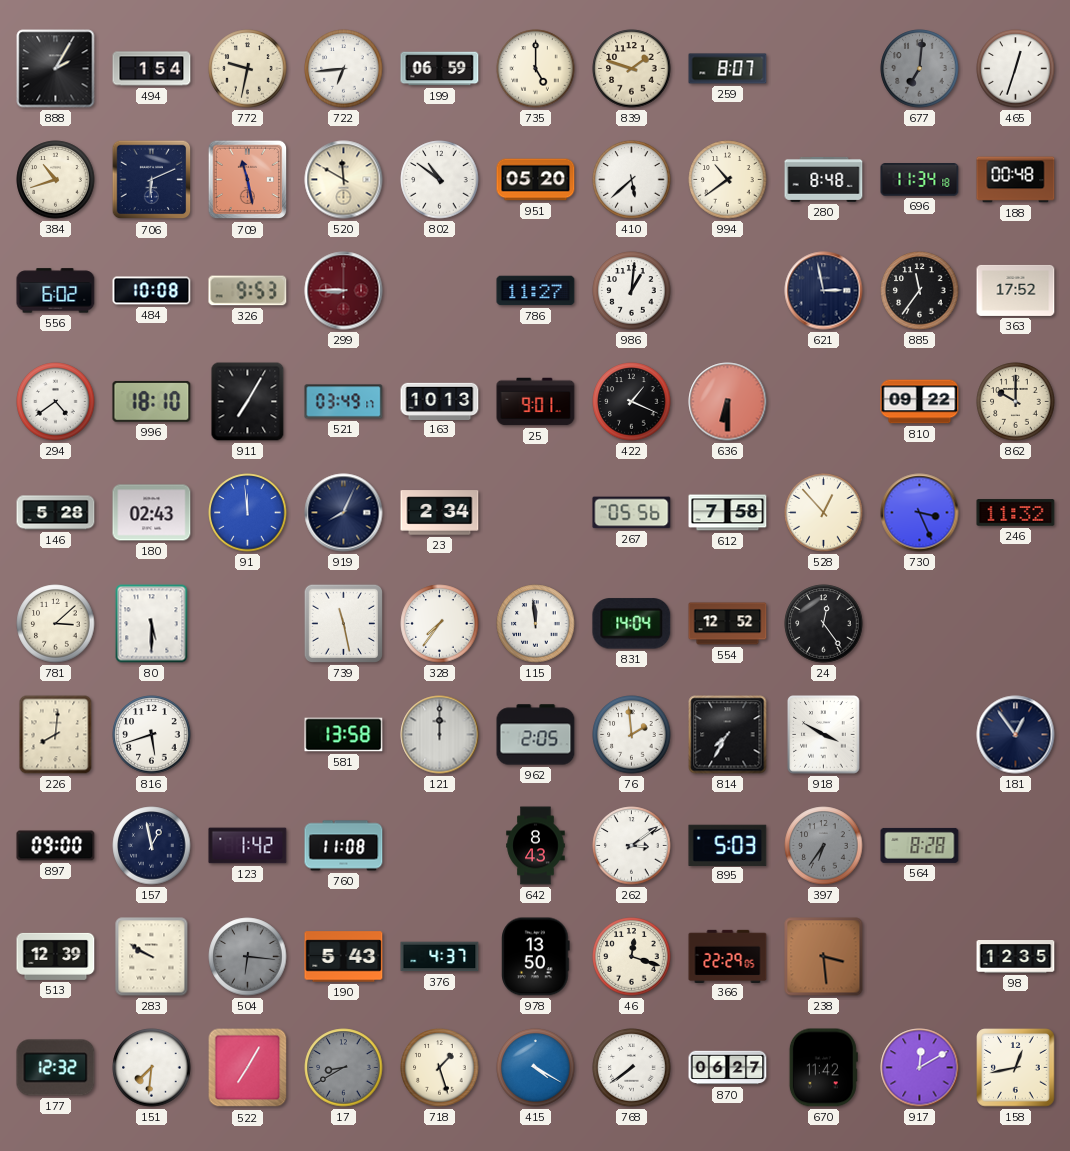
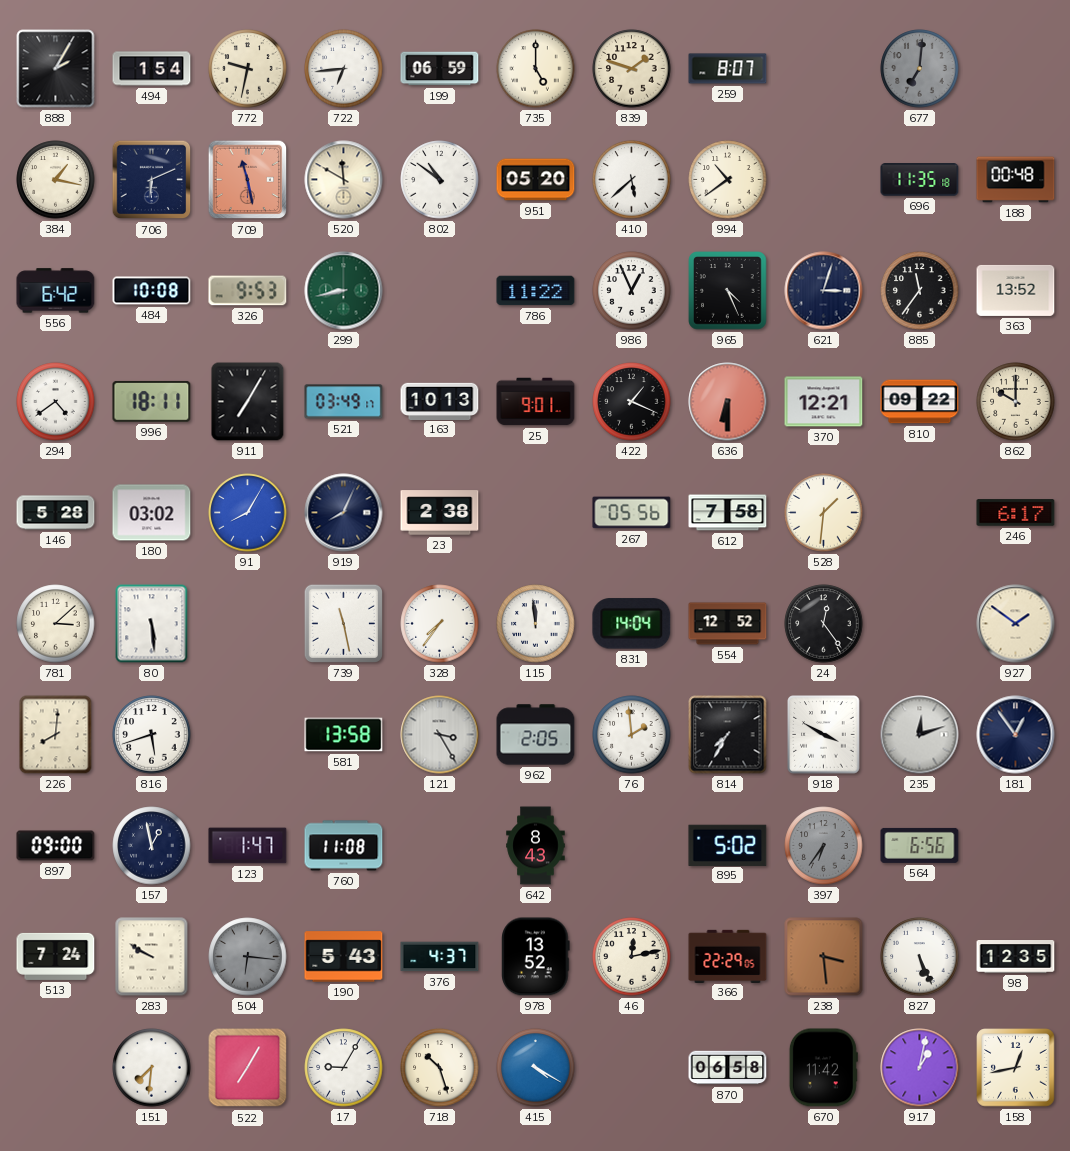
465: 12:33 -> none (1016, 69)
384: 10:42 -> 1:17 (56, 180)
280: 8:48 -> none (824, 179)
696: 11:34 -> 11:35 (920, 180)
556: 6:02 -> 6:42 (56, 291)
299: 8:45 -> 8:43 (344, 291)
299 dial: burgundy -> green (344, 291)
786: 11:27 -> 11:22 (536, 291)
986: 1:01 -> 12:56 (632, 291)
965: none -> 4:26 (728, 291)
621: 2:58 -> 3:03 (824, 291)
363: 17:52 -> 13:52 (1016, 290)
996: 18:10 -> 18:11 (152, 401)
370: none -> 12:21 (824, 402)
180: 02:43 -> 03:02 (152, 513)
91: 11:59 -> 8:05 (248, 513)
23: 2:34 -> 2:38 (440, 513)
528: 12:53 -> 1:31 (824, 513)
730: 3:26 -> none (920, 513)
246: 11:32 -> 6:17 (1016, 513)
80: 5:30 -> 5:29 (152, 624)
927: none -> 1:51 (1016, 624)
121: 12:00 -> 3:25 (440, 735)
235: none -> 12:12 (920, 735)
123: 1:42 -> 1:47 (248, 846)
262: 3:09 -> none (632, 846)
895: 5:03 -> 5:02 (728, 845)
564: 8:28 -> 6:56 (920, 845)
513: 12:39 -> 7:24 (56, 956)
978: 13:50 -> 13:52 (536, 957)
46: 12:18 -> 12:13 (632, 957)
827: none -> 5:26 (920, 957)
177: 12:32 -> none (56, 1068)
17: 8:40 -> 9:05 (344, 1068)
17 dial: grey -> white (344, 1068)
718: 1:27 -> 10:27 (440, 1068)
768: 7:39 -> none (632, 1068)
870: 06:27 -> 06:58 (728, 1068)
917: 12:10 -> 1:02 (920, 1068)
